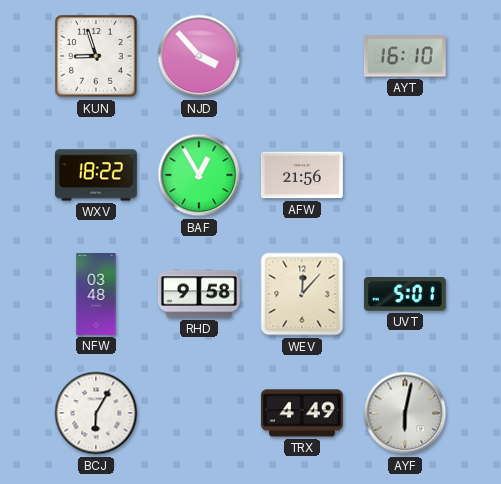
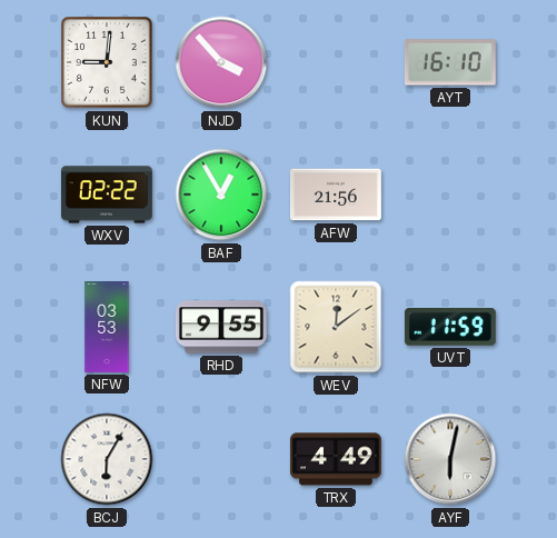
KUN: 8:57 -> 9:01 (108, 63)
WXV: 18:22 -> 02:22 (107, 195)
NFW: 03:48 -> 03:53 (107, 328)
RHD: 9:58 -> 9:55 (221, 327)
WEV: 12:07 -> 12:09 (336, 327)
UVT: 5:01 -> 11:59 (450, 328)
